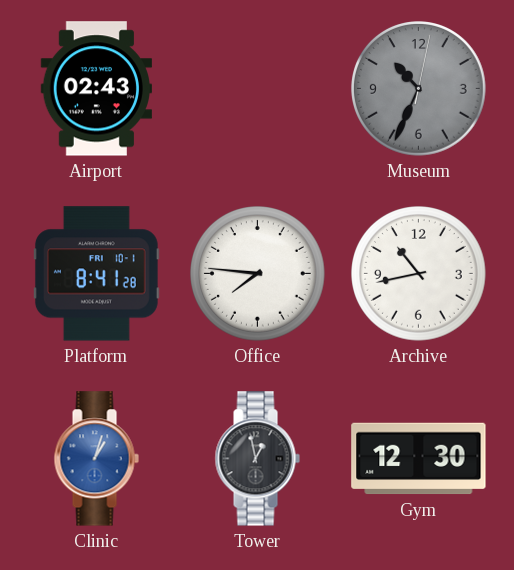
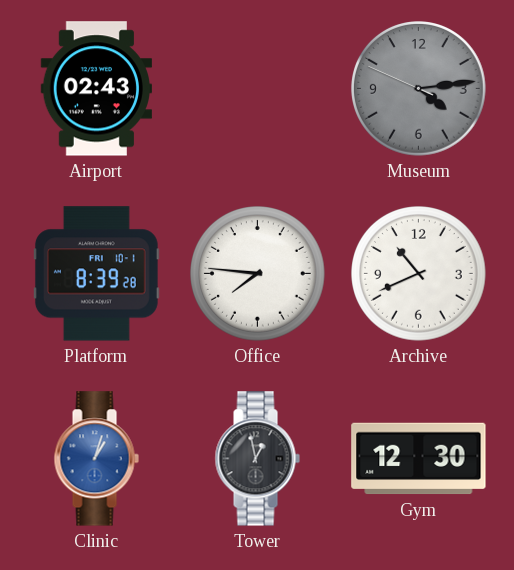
Museum: 10:34 -> 4:13 (419, 89)
Platform: 8:41 -> 8:39 (96, 274)
Archive: 10:43 -> 10:41 (419, 274)
